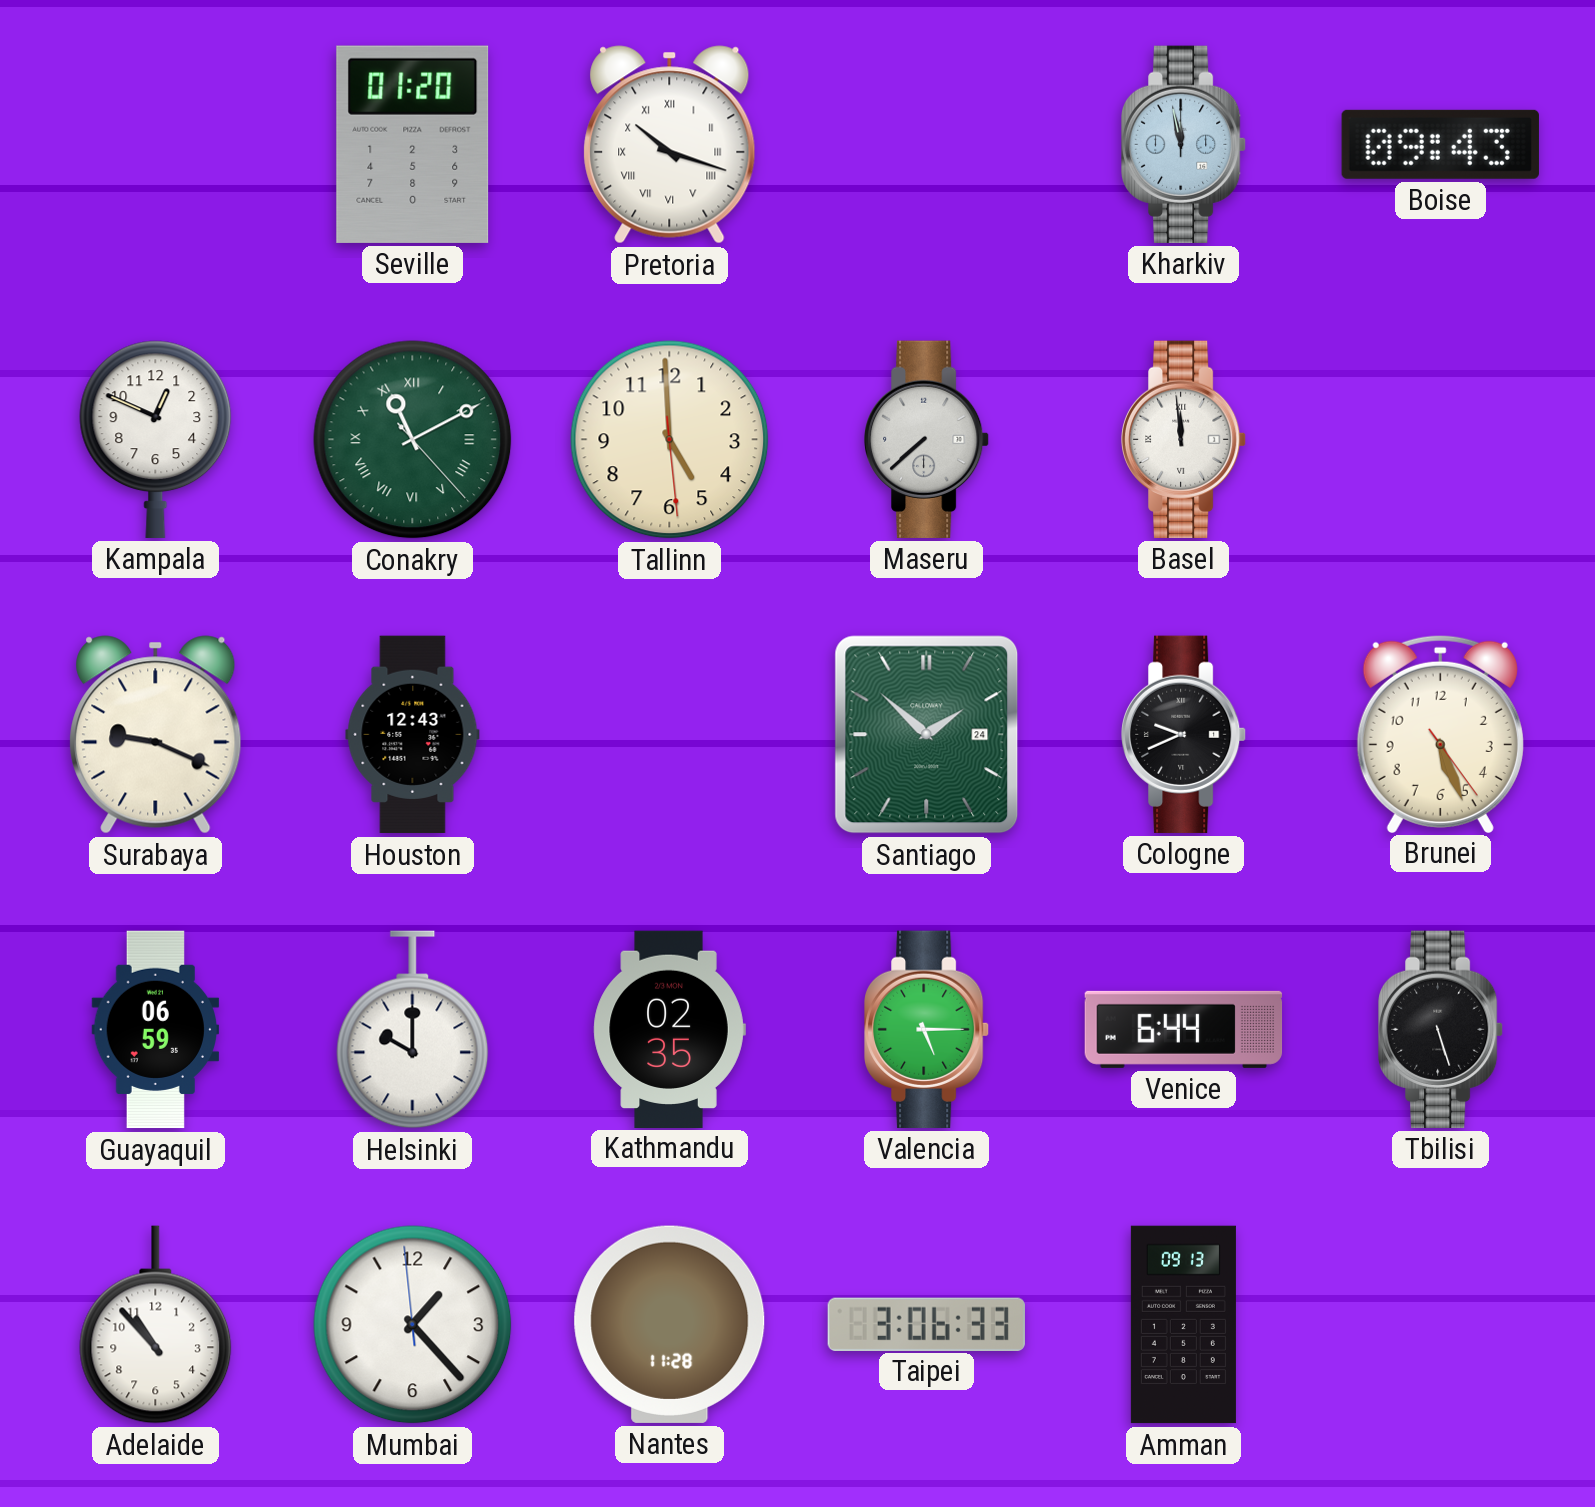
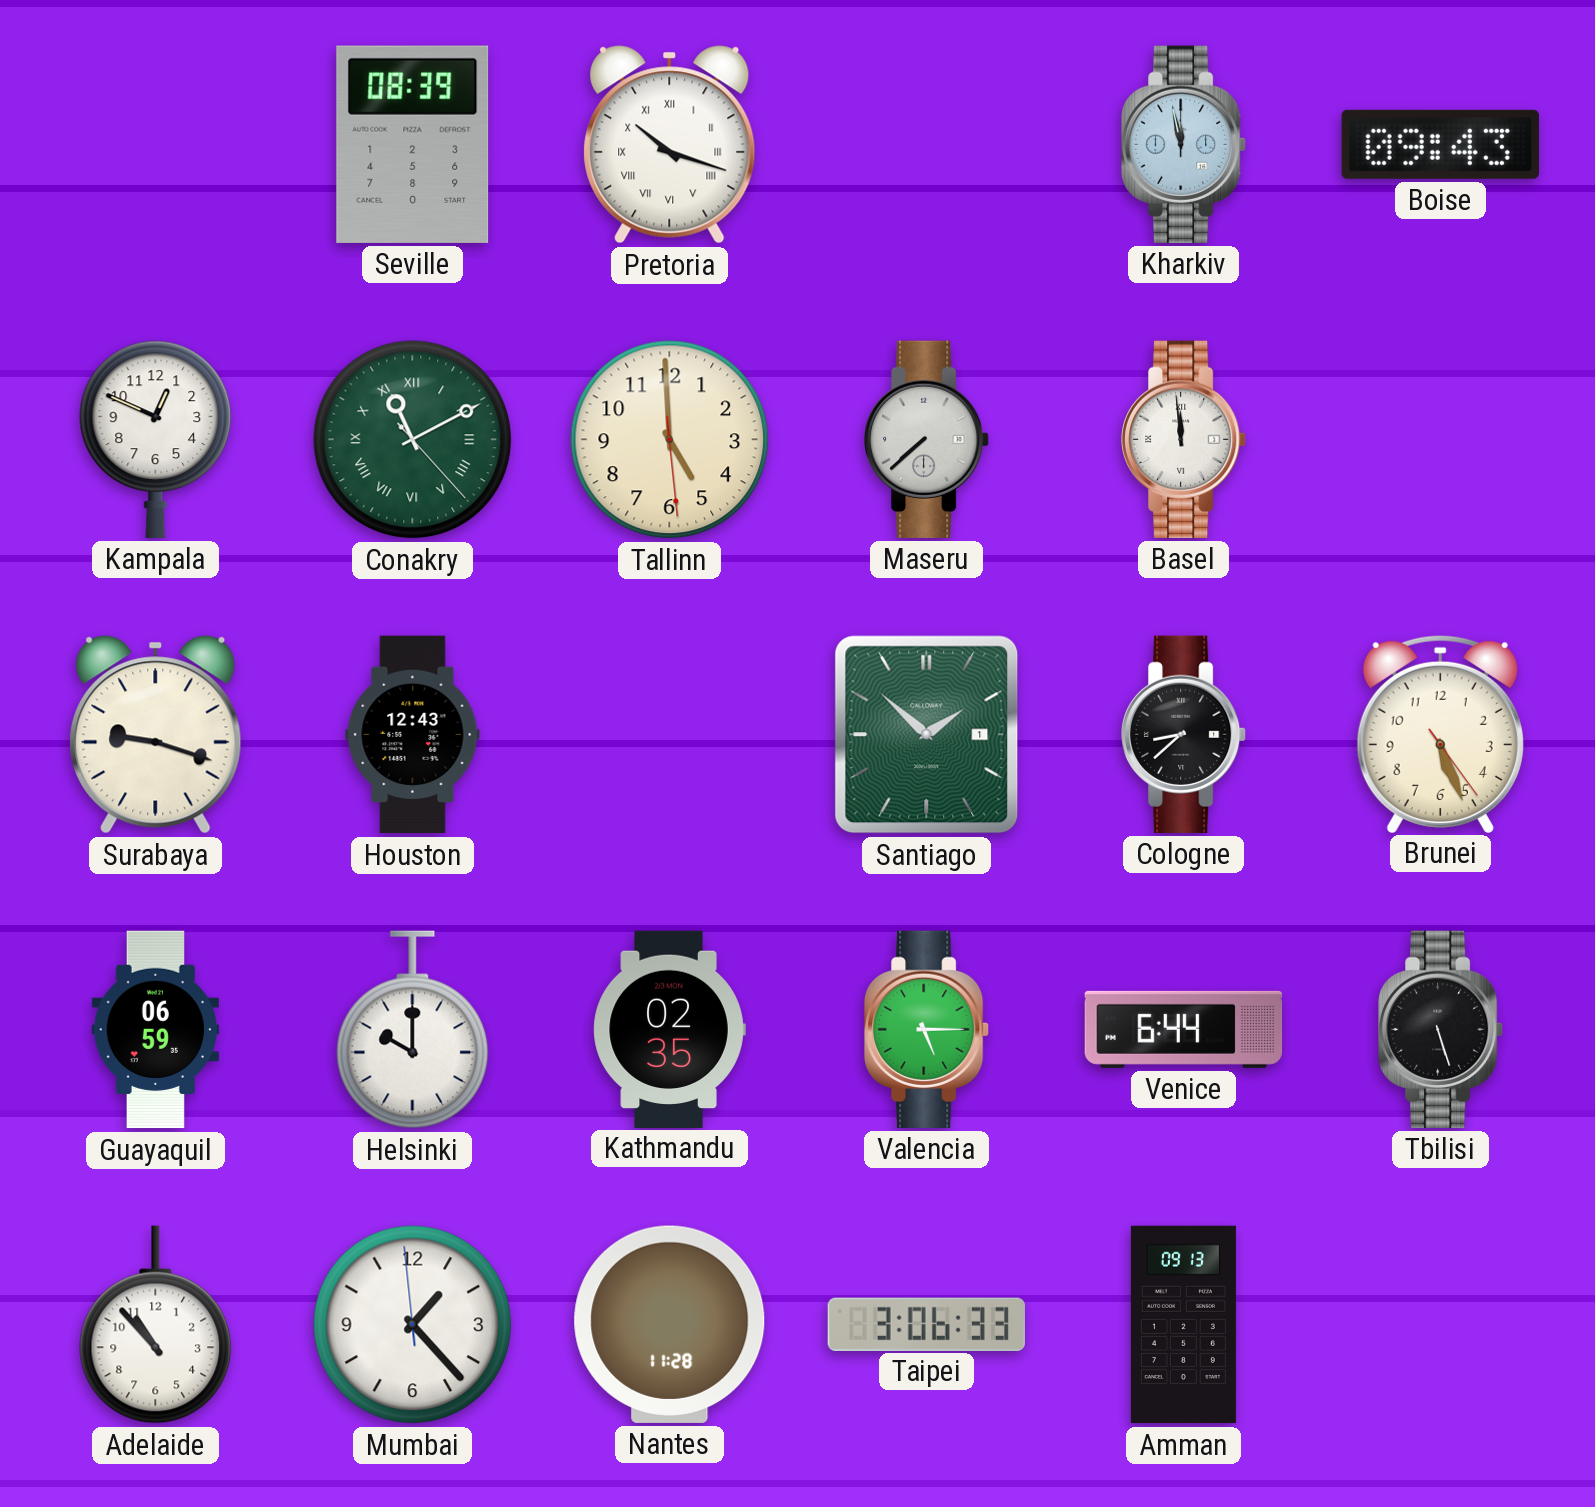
Seville: 01:20 -> 08:39 (413, 144)
Surabaya: 9:19 -> 9:18 (156, 735)
Santiago date: 24 -> 1 (927, 735)
Cologne: 9:41 -> 8:38 (1185, 734)
